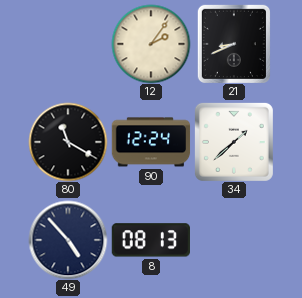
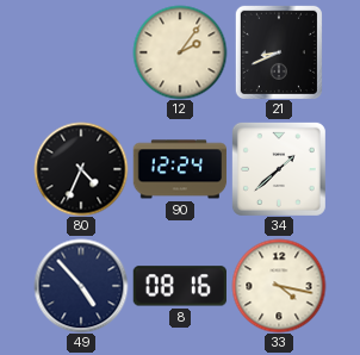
80: 11:20 -> 4:34 (81, 169)
8: 08:13 -> 08:16 (179, 286)
33: none -> 4:17 (279, 286)
